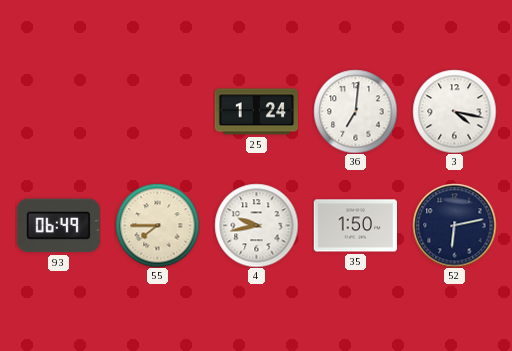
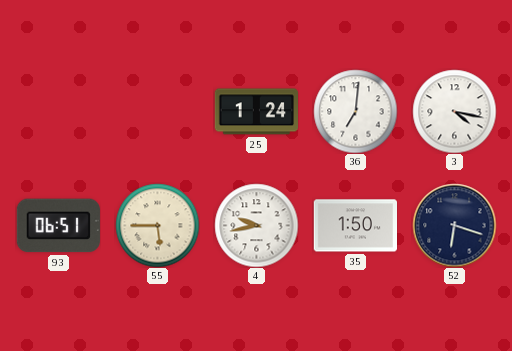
93: 06:49 -> 06:51 (58, 226)
55: 7:45 -> 5:45 (157, 225)
52: 6:13 -> 6:18 (454, 225)
